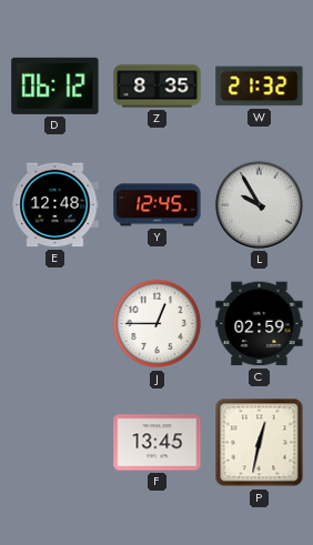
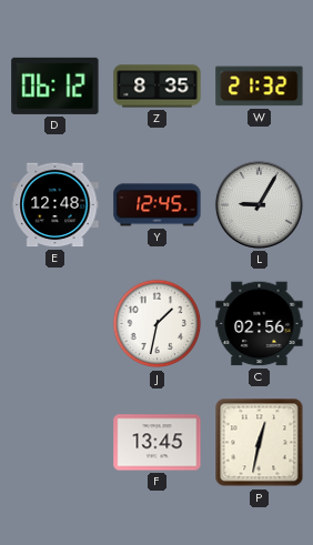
L: 9:55 -> 9:05 (259, 204)
J: 12:45 -> 1:32 (158, 324)
C: 02:59 -> 02:56 (260, 324)
